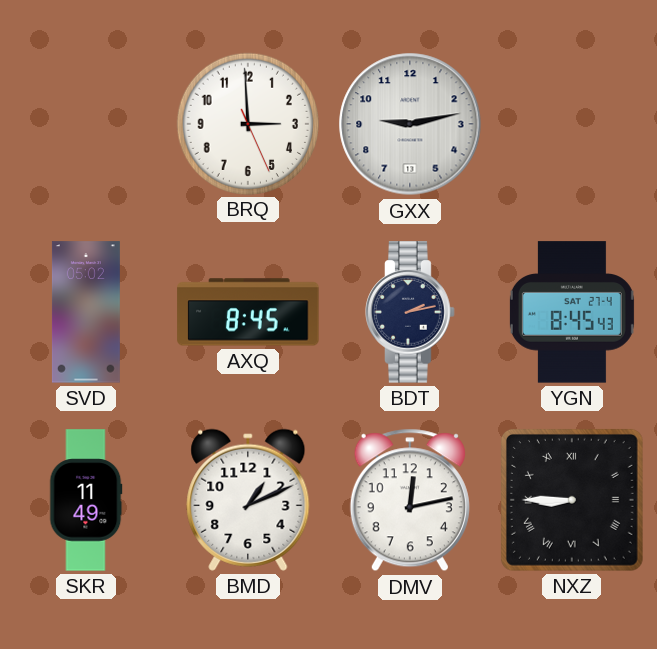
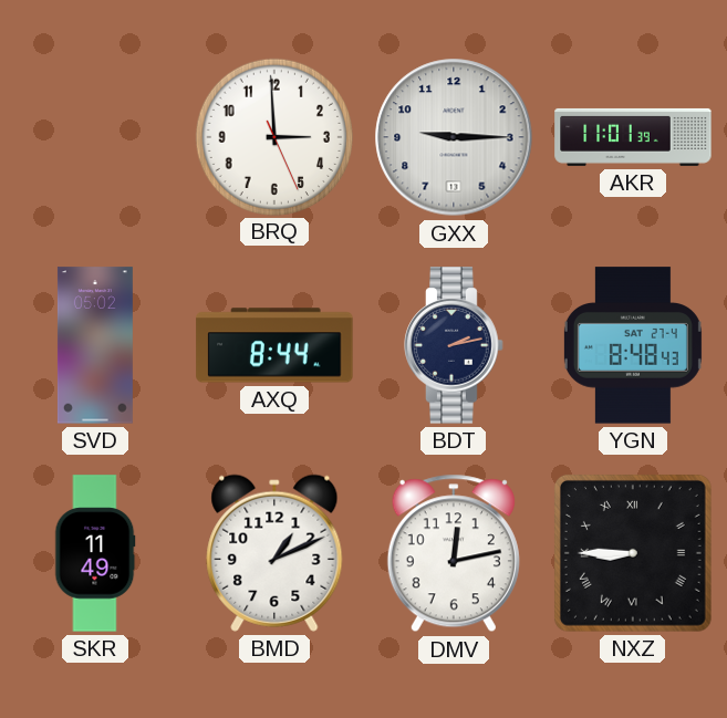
GXX: 9:13 -> 9:15 (454, 137)
AKR: none -> 11:01 (633, 137)
AXQ: 8:45 -> 8:44 (274, 345)
YGN: 8:45 -> 8:48 (633, 345)
